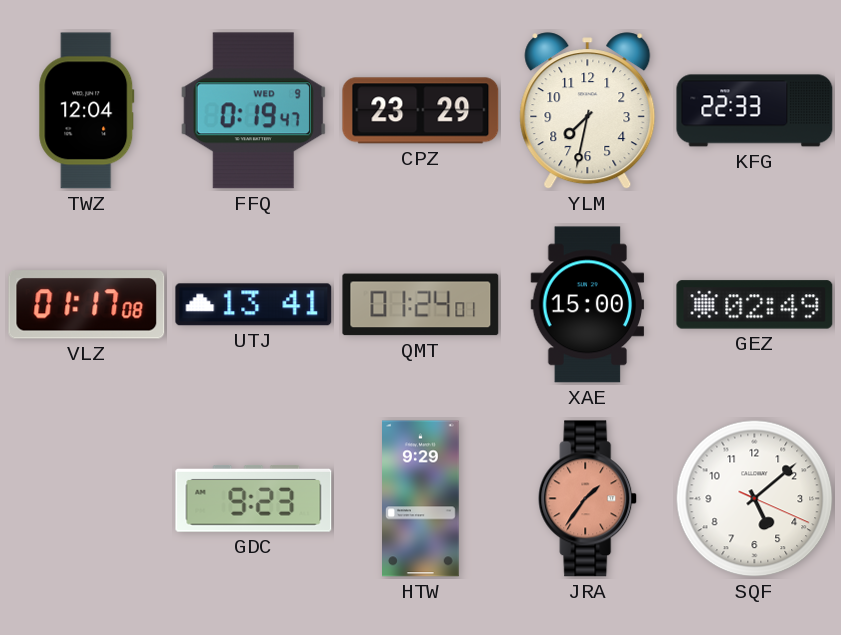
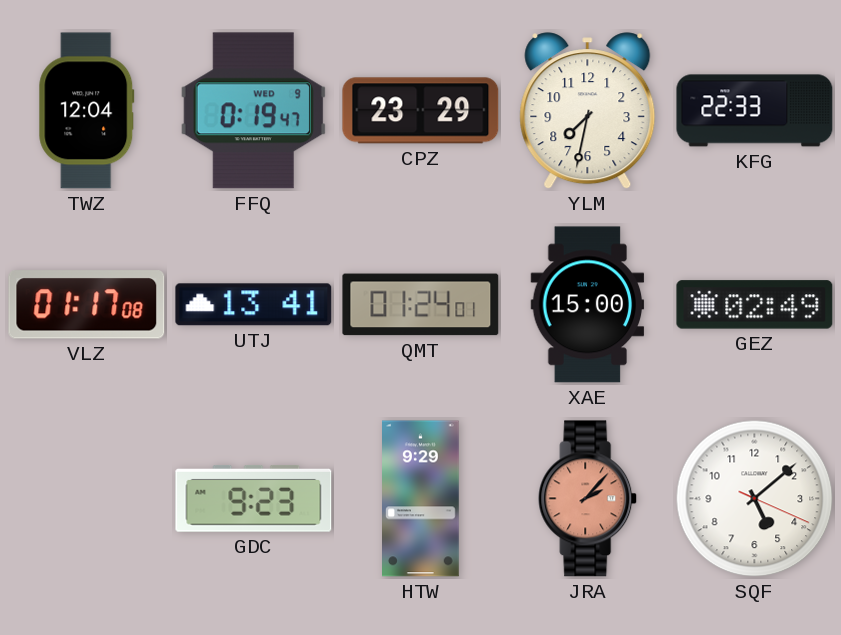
JRA: 1:36 -> 2:07 (588, 499)
